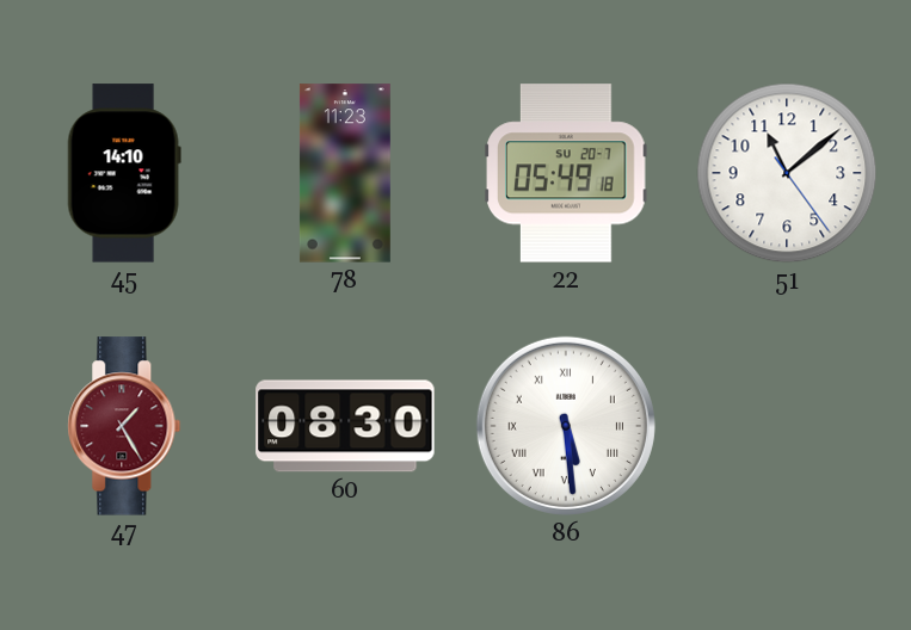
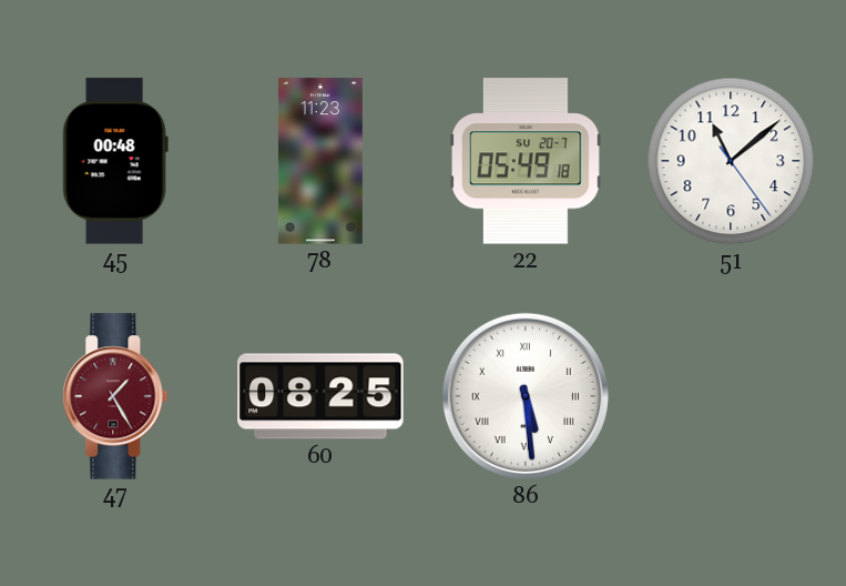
45: 14:10 -> 00:48 (115, 161)
60: 08:30 -> 08:25 (320, 396)
